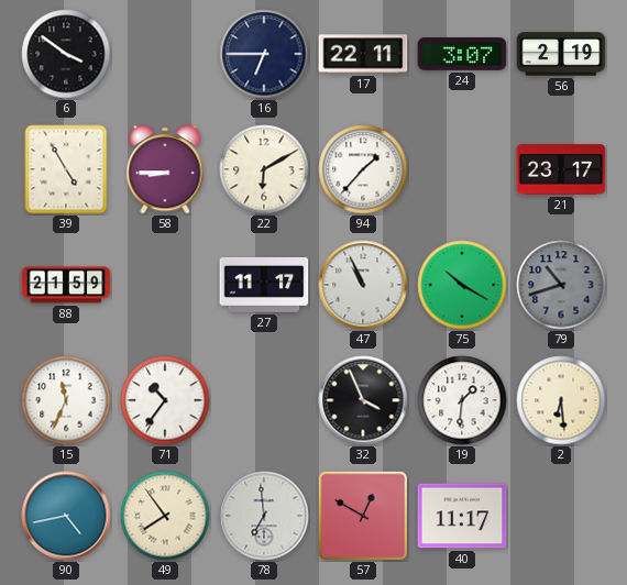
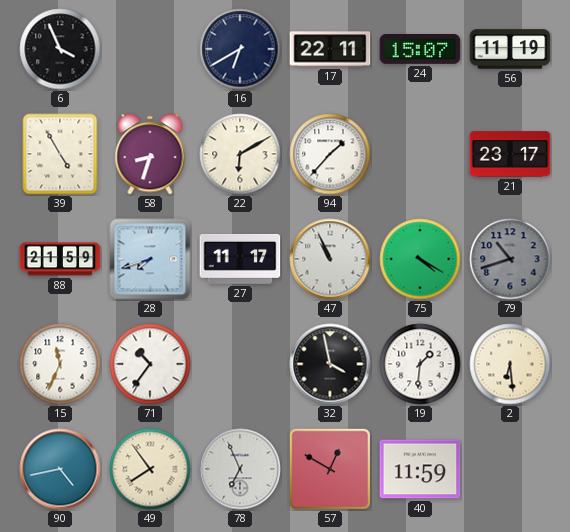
6: 3:51 -> 3:56 (60, 49)
16: 6:45 -> 6:40 (240, 49)
24: 3:07 -> 15:07 (420, 50)
56: 2:19 -> 11:19 (510, 49)
58: 8:45 -> 8:33 (150, 154)
28: none -> 7:42 (150, 259)
75: 10:20 -> 4:20 (420, 259)
32: 3:56 -> 3:58 (330, 364)
78: 6:59 -> 6:56 (240, 469)
40: 11:17 -> 11:59 (420, 469)
